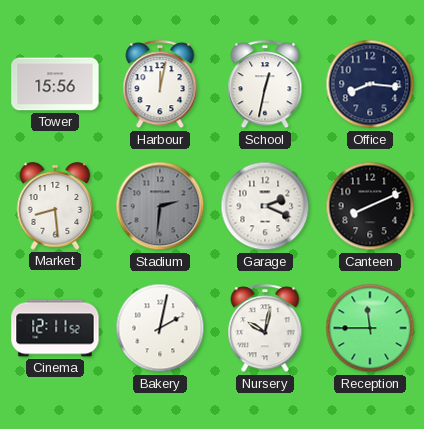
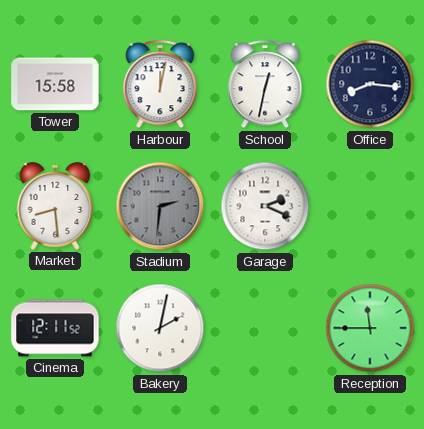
Tower: 15:56 -> 15:58 (55, 84)
Canteen: 8:11 -> none (370, 206)
Nursery: 10:02 -> none (265, 329)
